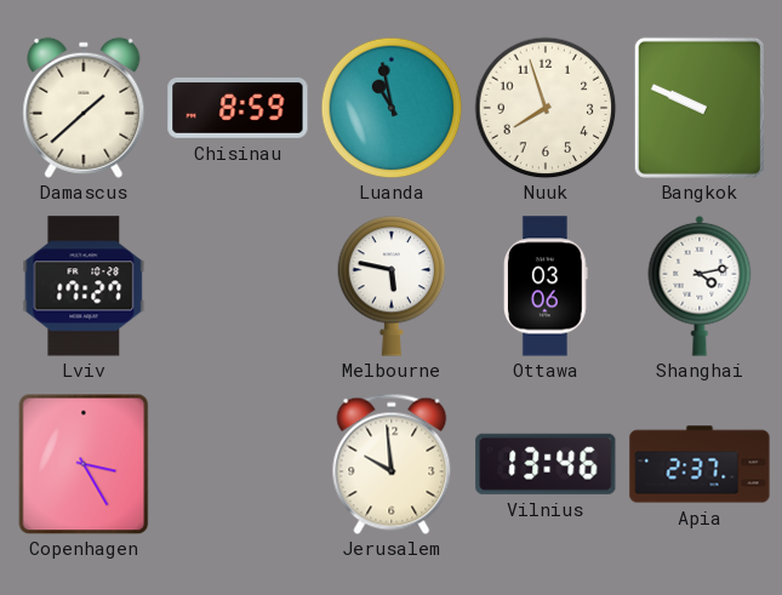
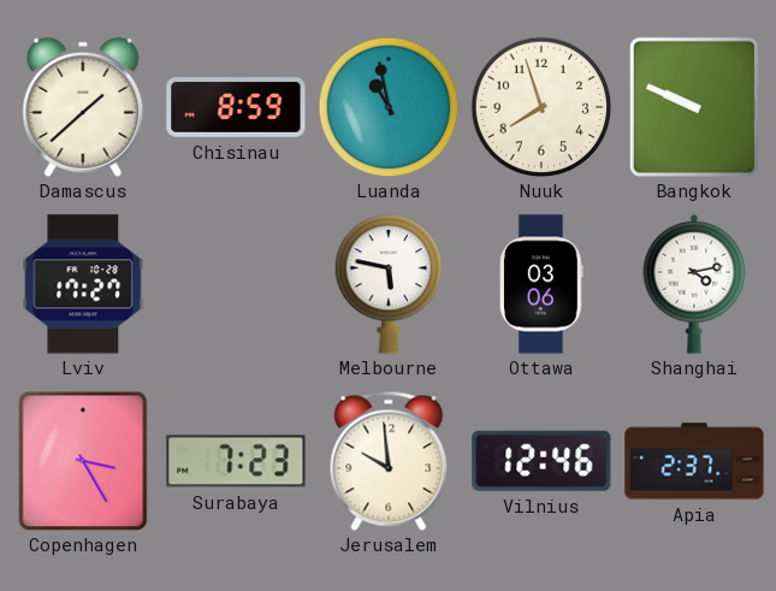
Surabaya: none -> 7:23 (236, 461)
Vilnius: 13:46 -> 12:46 (541, 461)
